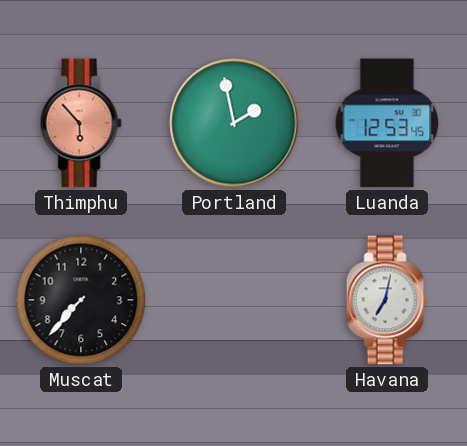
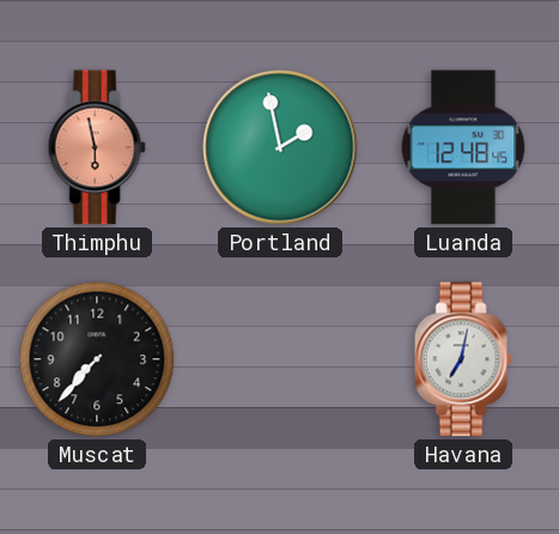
Thimphu: 5:53 -> 5:58 (97, 147)
Luanda: 12:53 -> 12:48 (463, 147)
